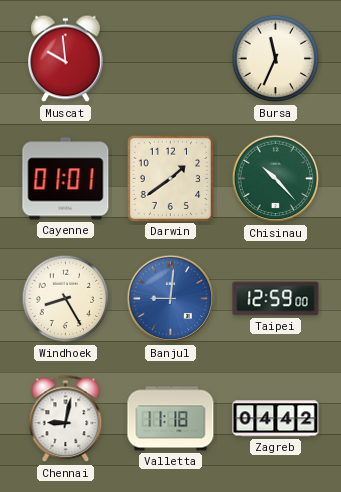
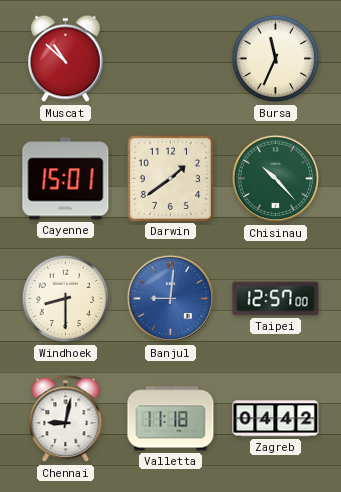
Muscat: 9:59 -> 10:52 (66, 59)
Cayenne: 01:01 -> 15:01 (66, 179)
Windhoek: 8:25 -> 8:30 (66, 299)
Taipei: 12:59 -> 12:57 (276, 299)
